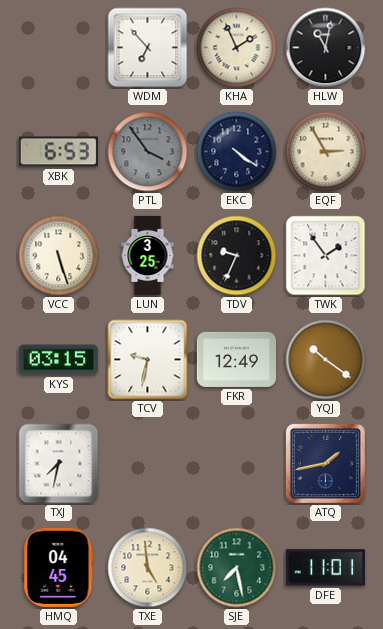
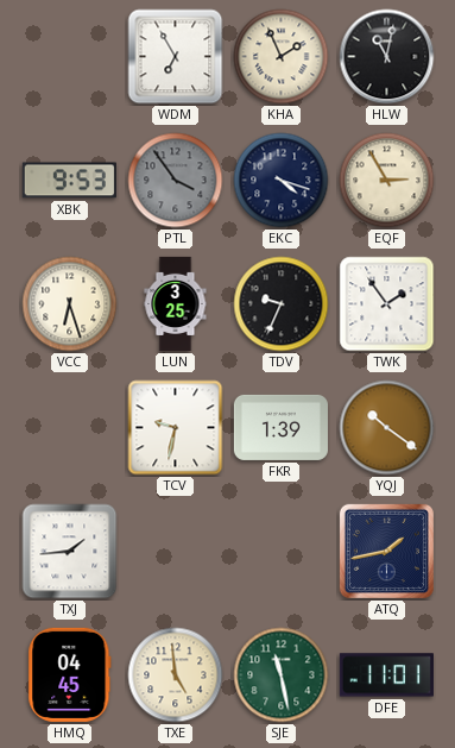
WDM: 6:53 -> 6:55 (176, 57)
XBK: 6:53 -> 9:53 (69, 181)
EKC: 4:21 -> 4:18 (282, 181)
VCC: 5:27 -> 6:27 (70, 304)
KYS: 03:15 -> none (58, 360)
FKR: 12:49 -> 1:39 (280, 427)
TXJ: 7:32 -> 1:44 (70, 552)
SJE: 7:28 -> 11:28 (282, 675)
